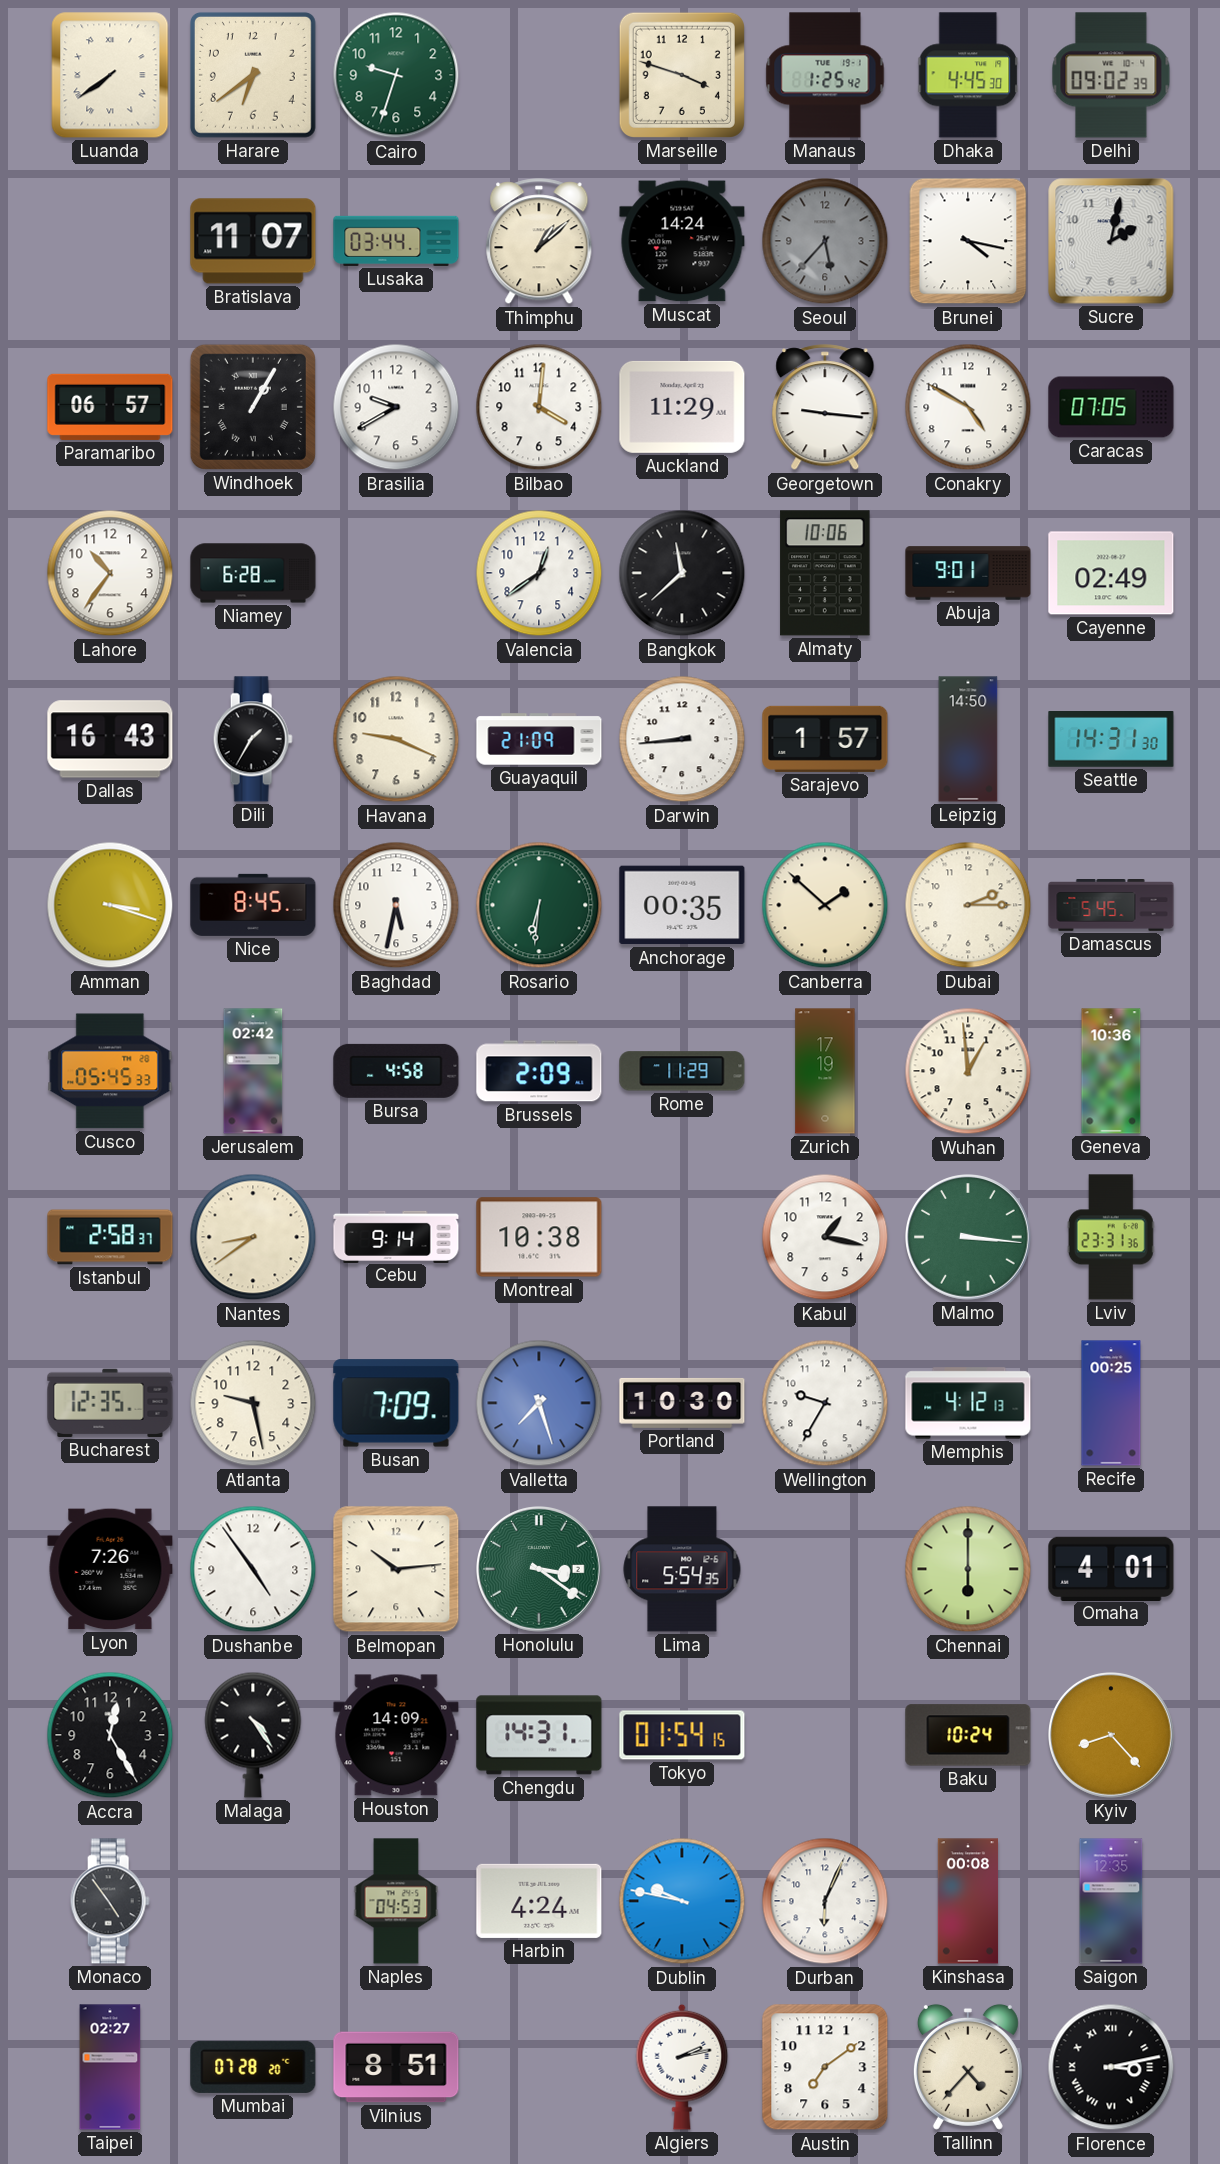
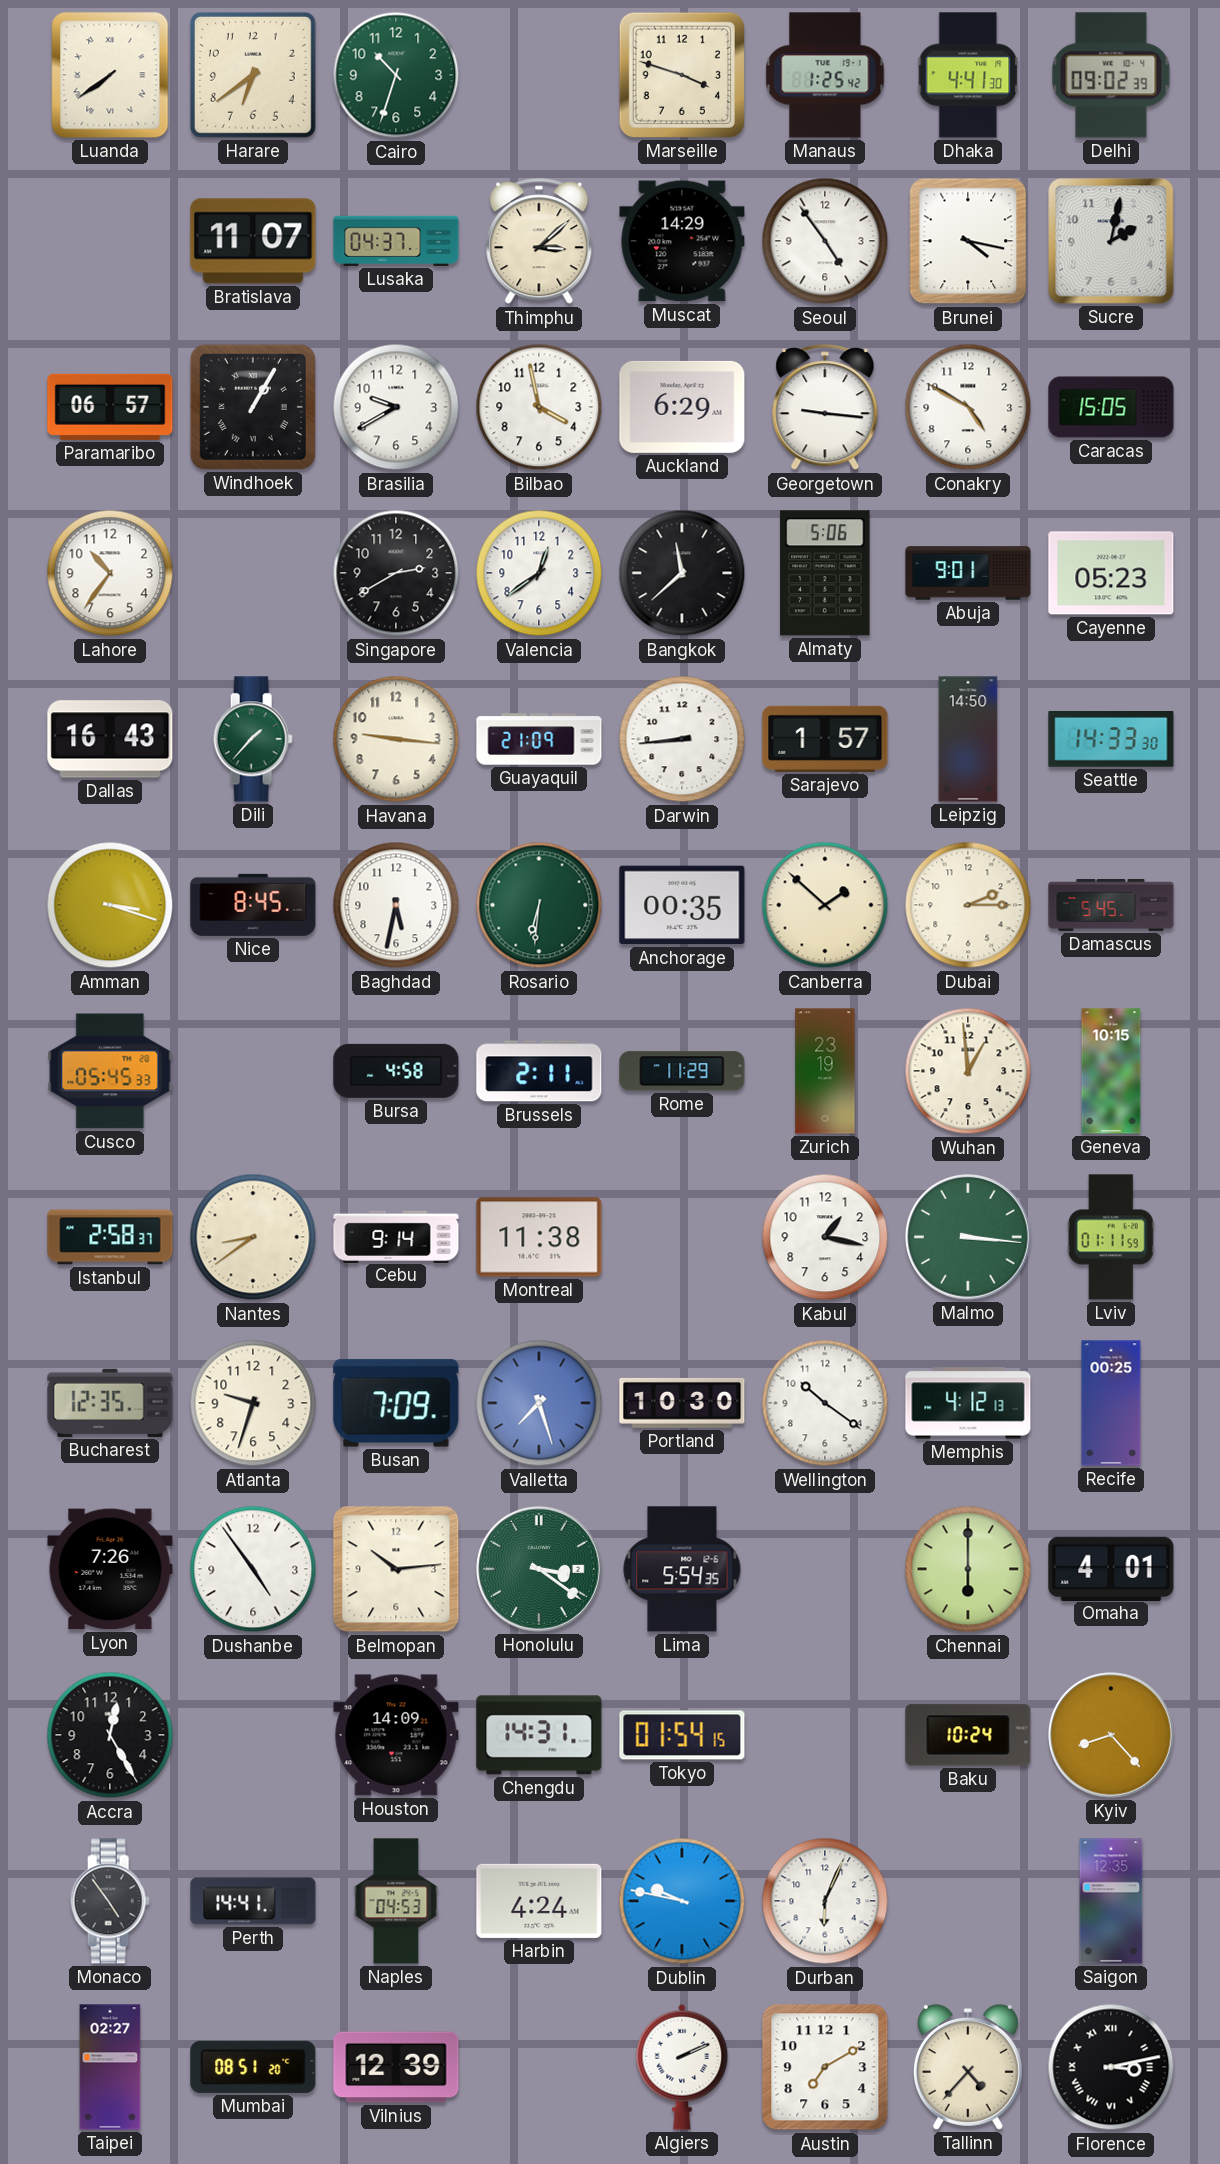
Cairo: 9:33 -> 10:33 (396, 75)
Dhaka: 4:45 -> 4:41 (968, 75)
Lusaka: 03:44 -> 04:37 (396, 241)
Thimphu: 1:08 -> 3:08 (539, 242)
Muscat: 14:24 -> 14:29 (682, 241)
Seoul: 5:37 -> 4:54 (825, 241)
Seoul dial: grey -> white (825, 241)
Bilbao: 4:01 -> 3:58 (539, 407)
Auckland: 11:29 -> 6:29 (682, 407)
Caracas: 07:05 -> 15:05 (1111, 407)
Niamey: 6:28 -> none (253, 573)
Singapore: none -> 2:40 (396, 573)
Almaty: 10:06 -> 5:06 (825, 573)
Cayenne: 02:49 -> 05:23 (1111, 573)
Dili: 1:35 -> 1:37 (253, 739)
Dili dial: black -> green (253, 739)
Havana: 9:19 -> 9:16 (396, 739)
Seattle: 14:31 -> 14:33 (1111, 740)
Jerusalem: 02:42 -> none (253, 1071)
Brussels: 2:09 -> 2:11 (539, 1071)
Zurich: 17:19 -> 23:19 (825, 1071)
Geneva: 10:36 -> 10:15 (1111, 1071)
Montreal: 10:38 -> 11:38 (539, 1237)
Lviv: 23:31 -> 01:11 (1111, 1237)
Atlanta: 9:28 -> 9:33 (253, 1403)
Wellington: 9:35 -> 10:21 (825, 1403)
Malaga: 4:24 -> none (253, 1735)
Perth: none -> 14:41 (253, 1901)
Kinshasa: 00:08 -> none (968, 1901)
Mumbai: 07:28 -> 08:51 (253, 2067)
Vilnius: 8:51 -> 12:39 (396, 2067)
Algiers: 2:13 -> 2:11 (682, 2067)
Austin: 7:09 -> 7:10 (825, 2067)
